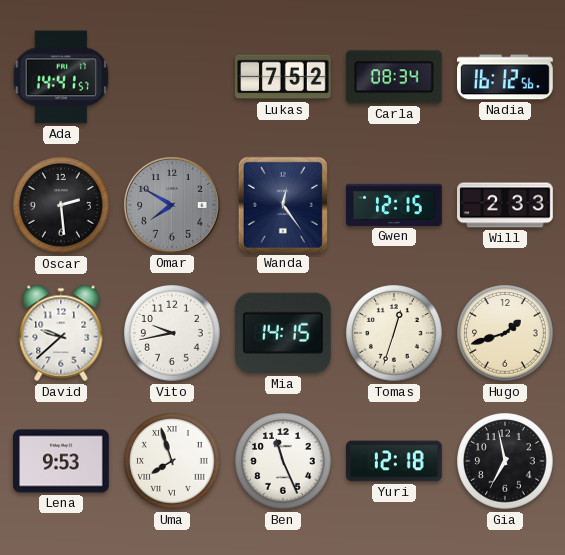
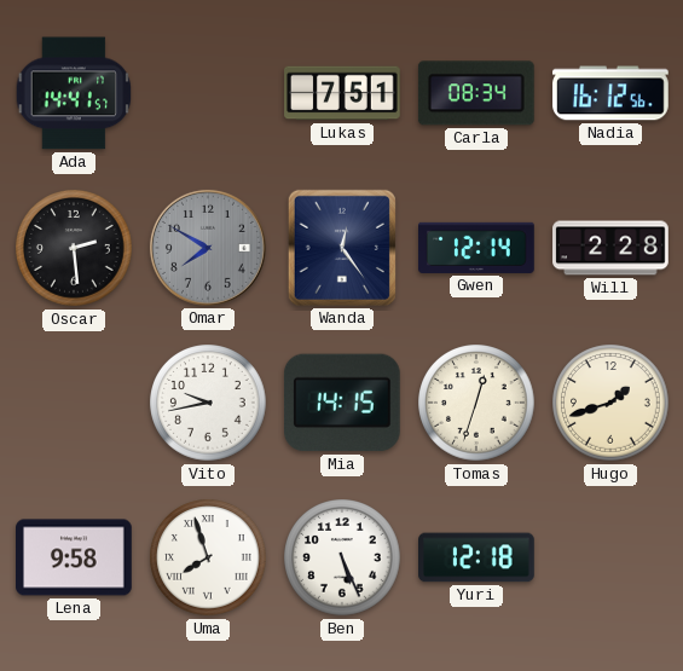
Lukas: 7:52 -> 7:51 (342, 93)
Gwen: 12:15 -> 12:14 (477, 248)
Will: 2:33 -> 2:28 (610, 248)
David: 9:38 -> none (61, 333)
Lena: 9:53 -> 9:58 (75, 557)
Ben: 11:26 -> 5:26 (342, 557)
Gia: 6:58 -> none (505, 461)
